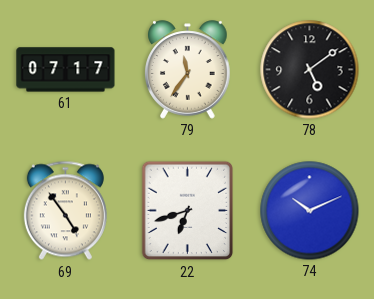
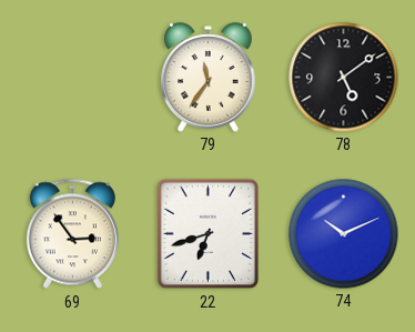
61: 07:17 -> none (66, 70)
69: 4:54 -> 2:54 (72, 234)
